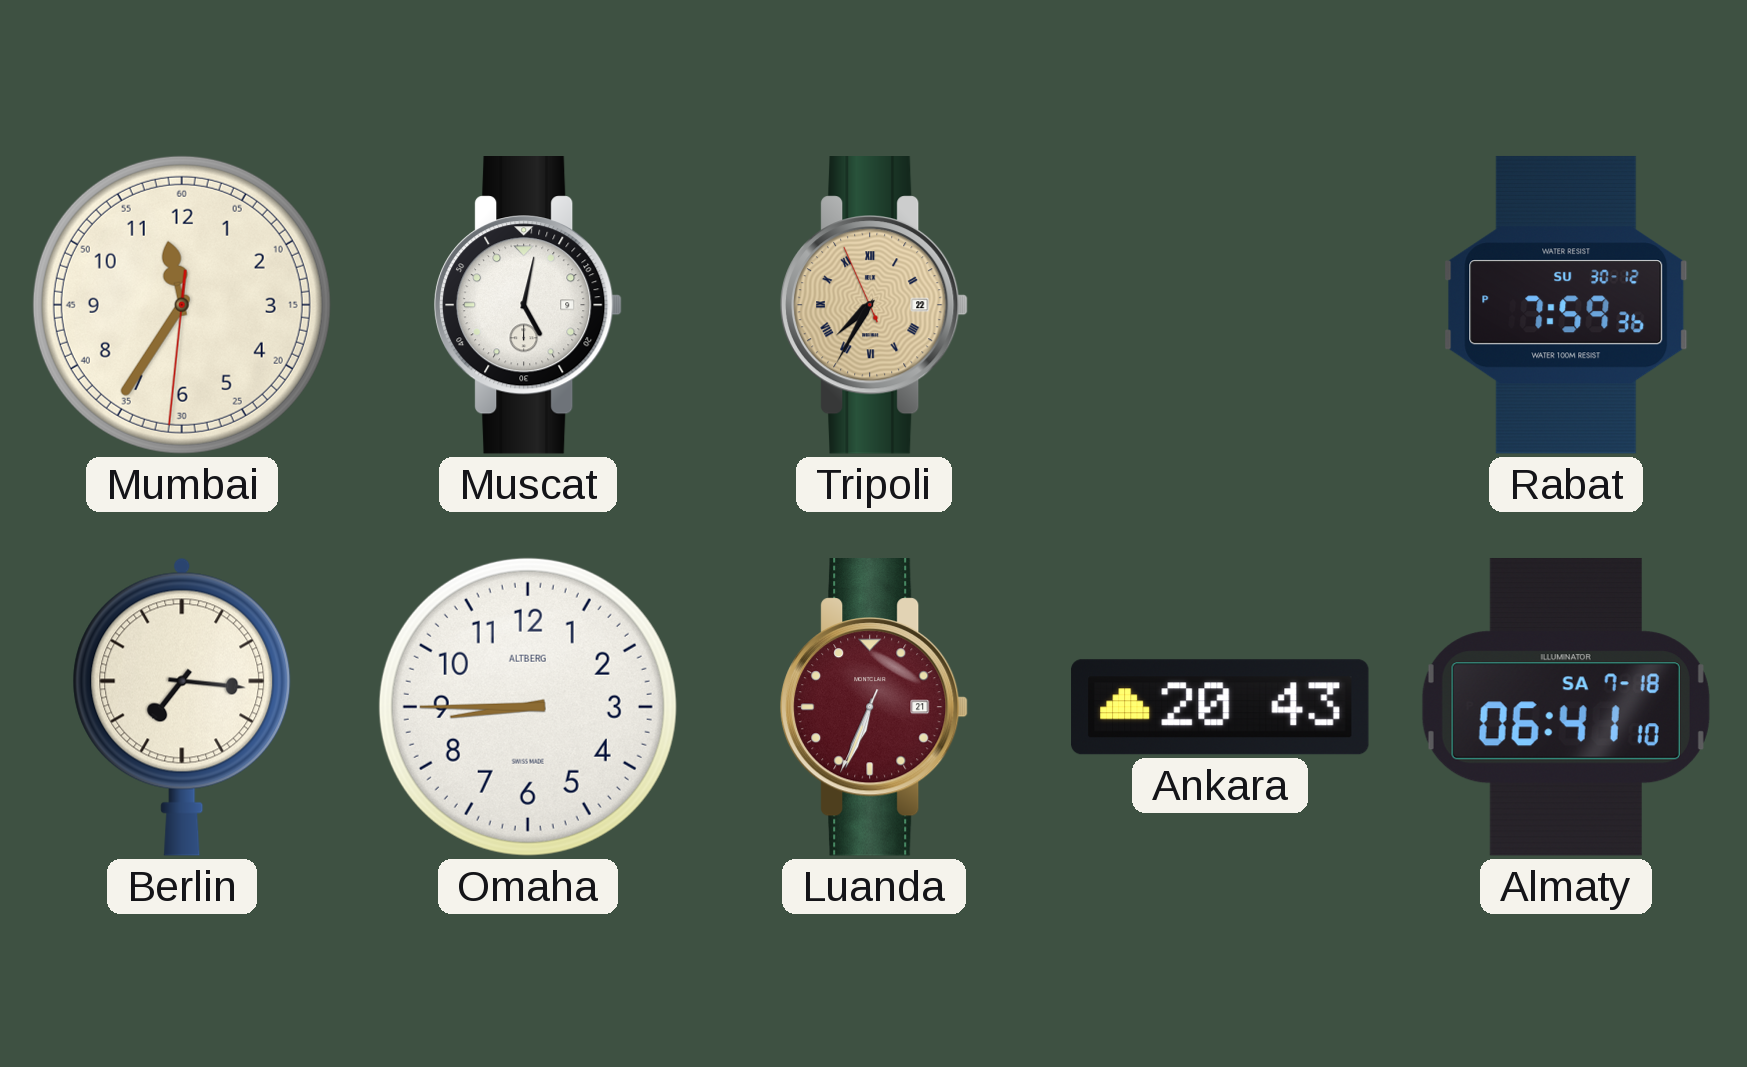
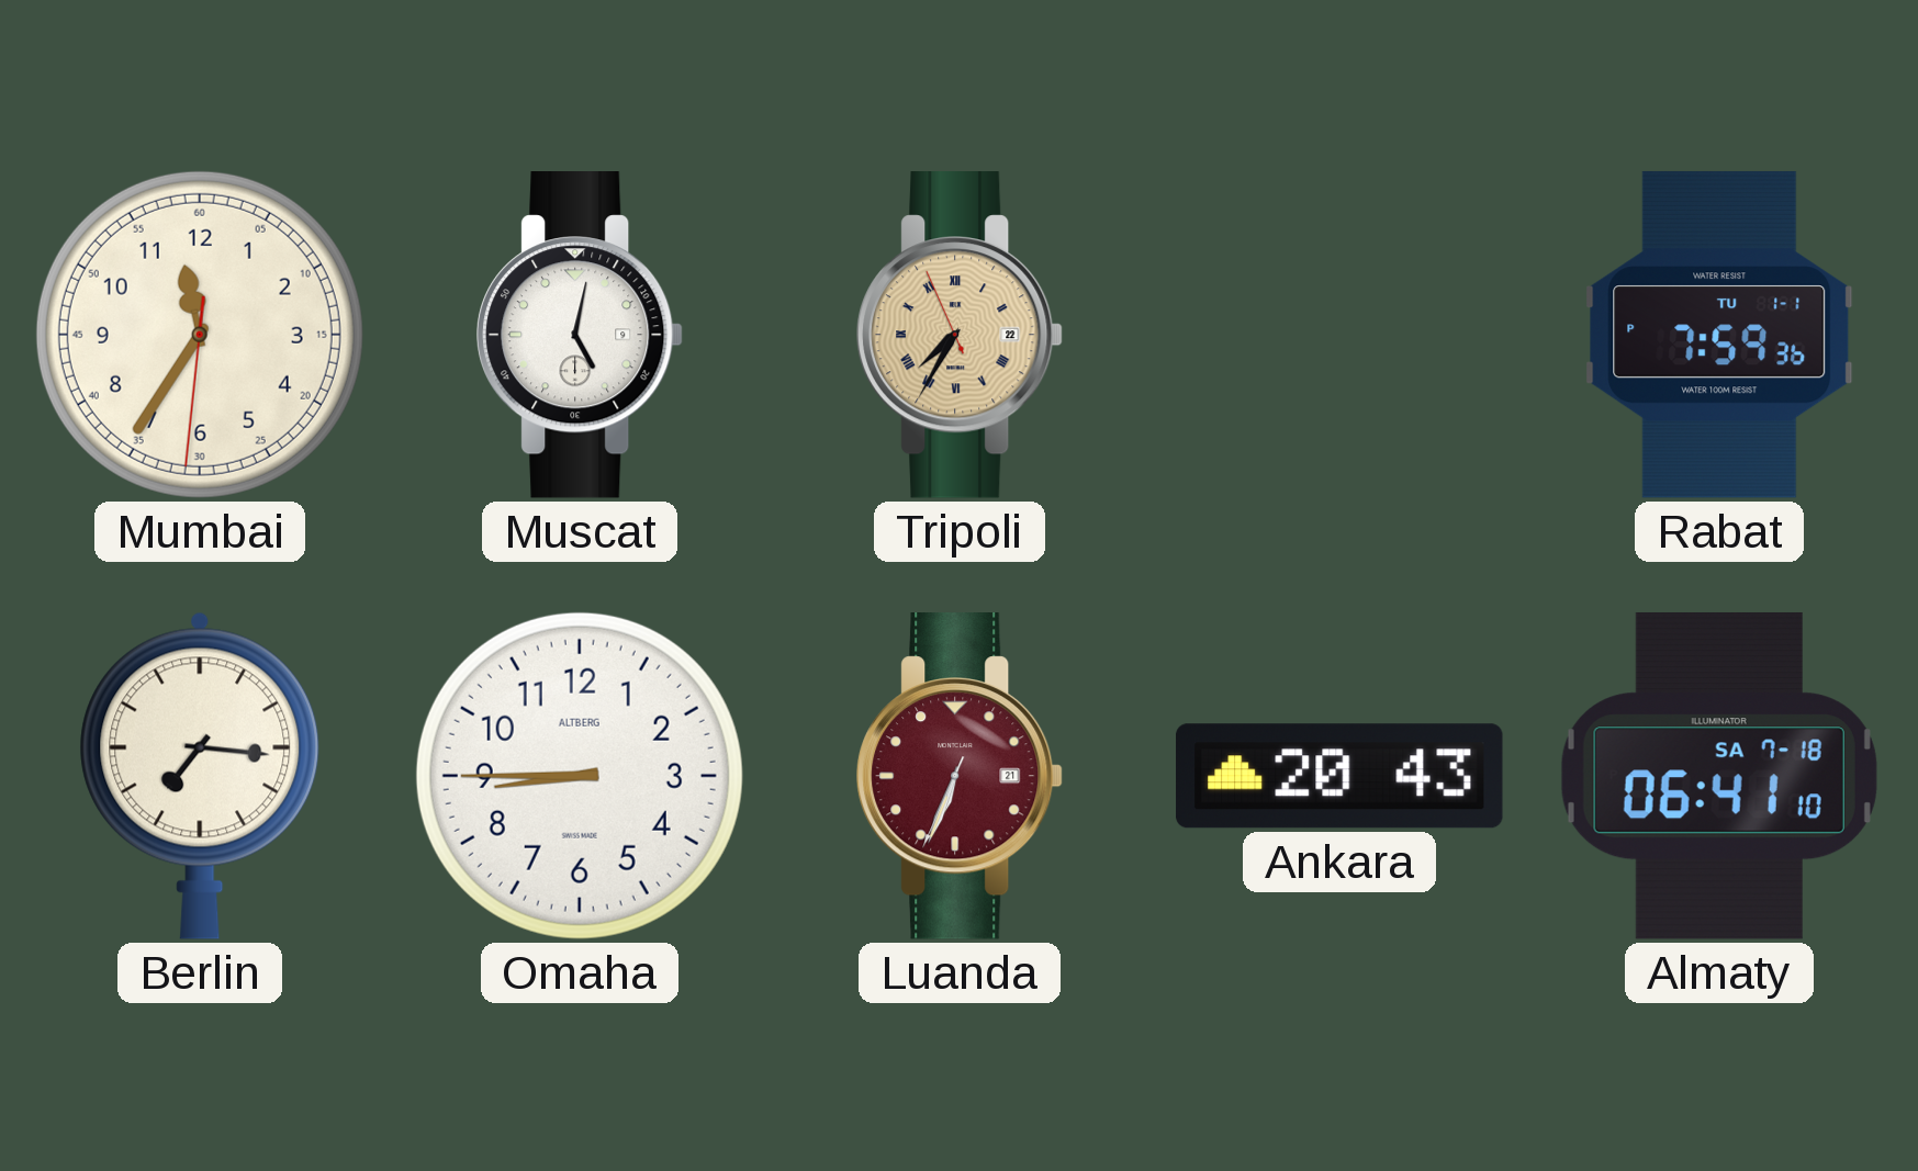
Rabat date: SU 30-12 -> TU 1-1 (1719, 335)
